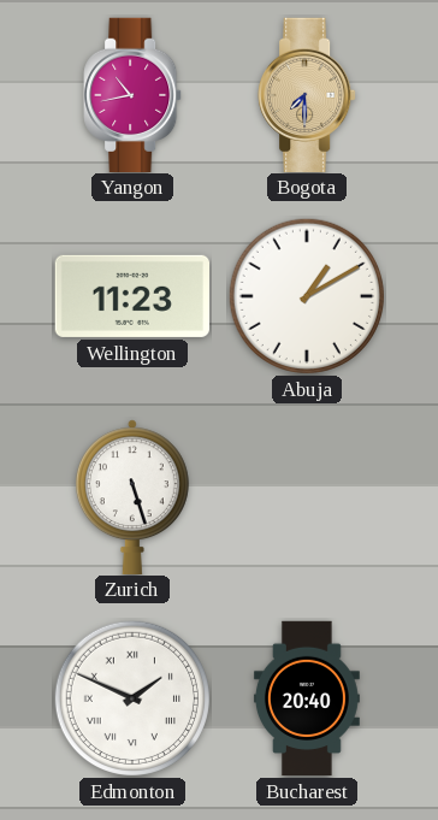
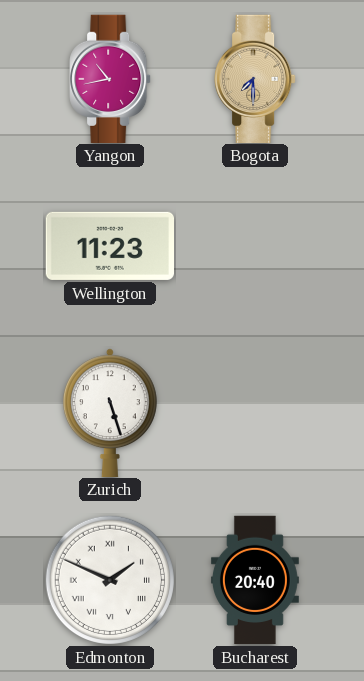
Abuja: 1:10 -> none (307, 296)
